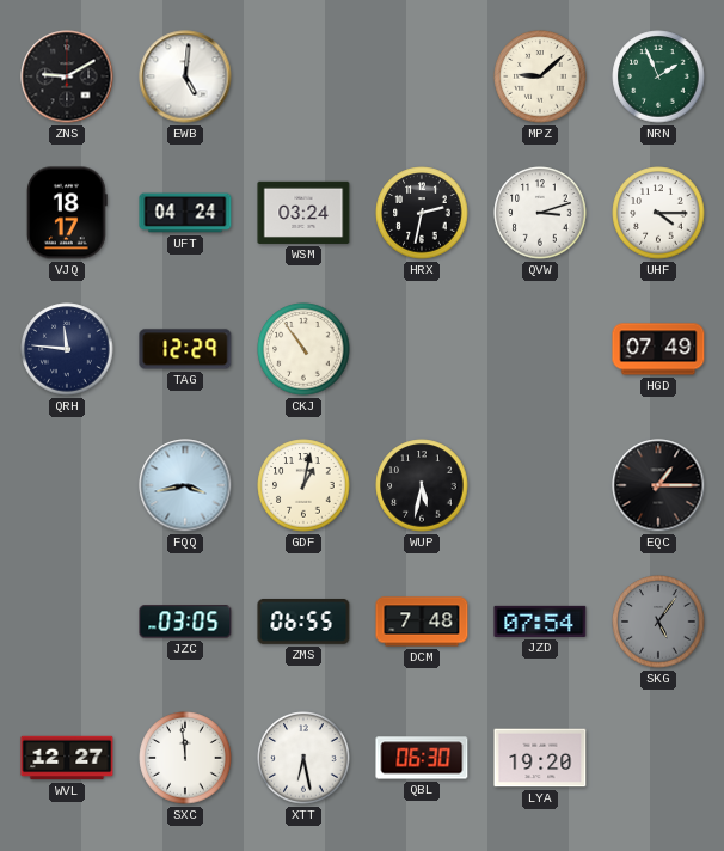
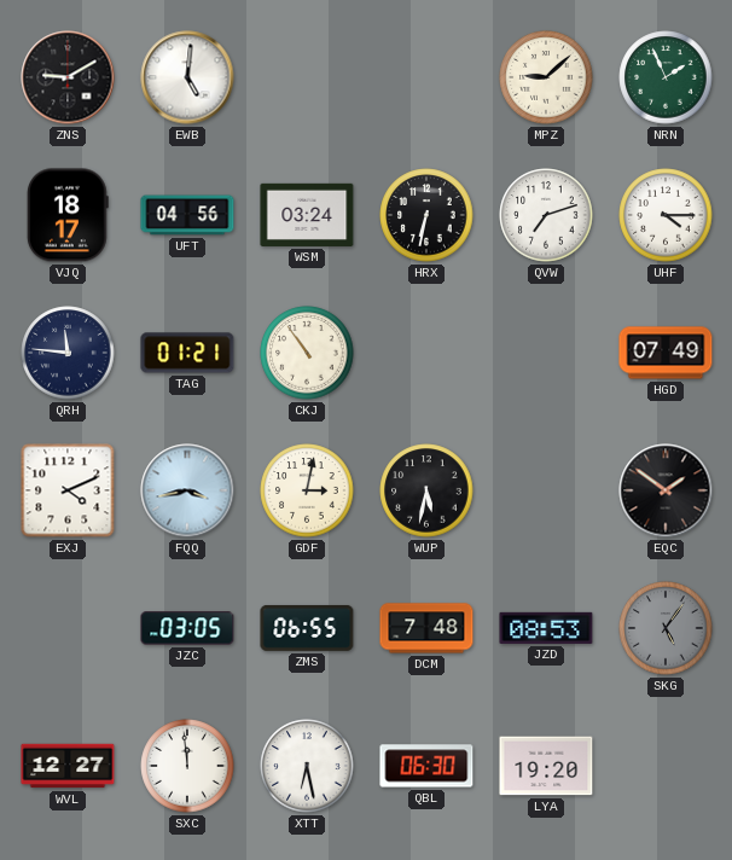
UFT: 04:24 -> 04:56 (187, 215)
HRX: 2:32 -> 6:32 (426, 215)
QVW: 3:12 -> 7:12 (546, 215)
TAG: 12:29 -> 01:21 (187, 353)
EXJ: none -> 4:11 (68, 490)
GDF: 1:02 -> 3:02 (307, 490)
EQC: 1:15 -> 1:51 (666, 490)
JZD: 07:54 -> 08:53 (546, 628)
